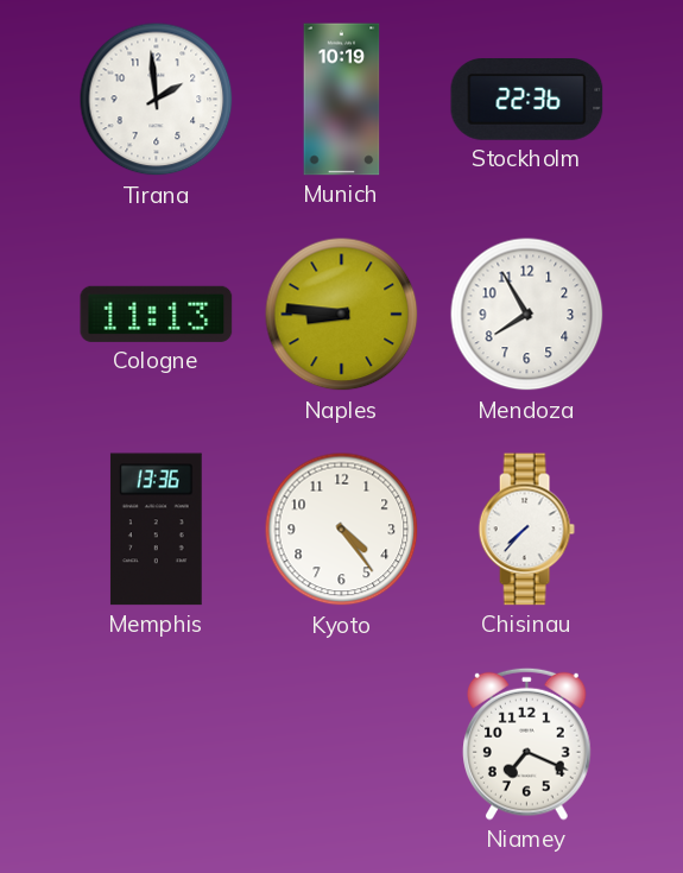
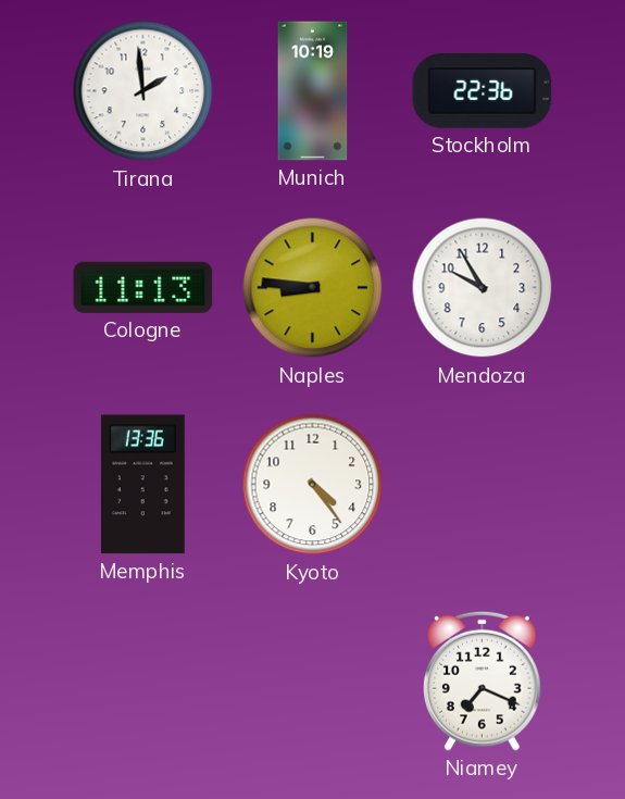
Mendoza: 7:55 -> 9:55 (483, 288)
Chisinau: 7:37 -> none (526, 530)
